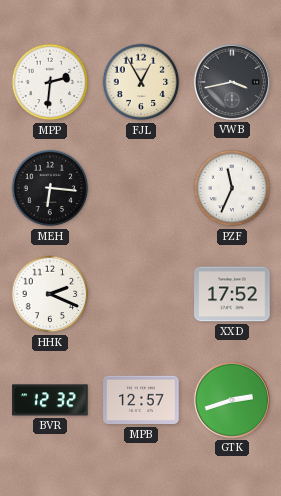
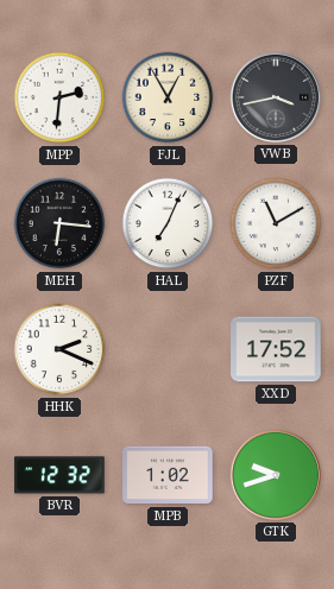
HAL: none -> 7:04 (168, 223)
PZF: 11:34 -> 11:10 (276, 223)
MPB: 12:57 -> 1:02 (168, 475)
GTK: 2:42 -> 9:42 (276, 475)
